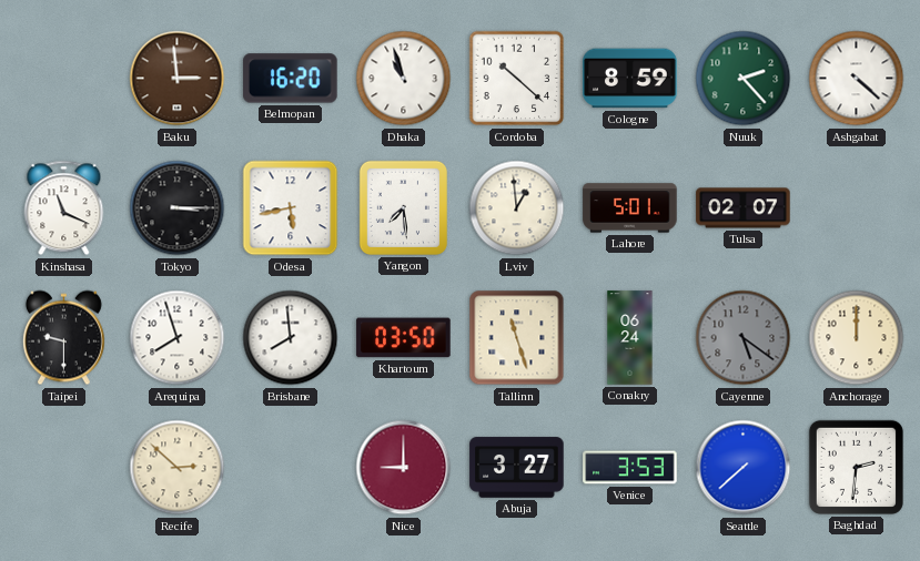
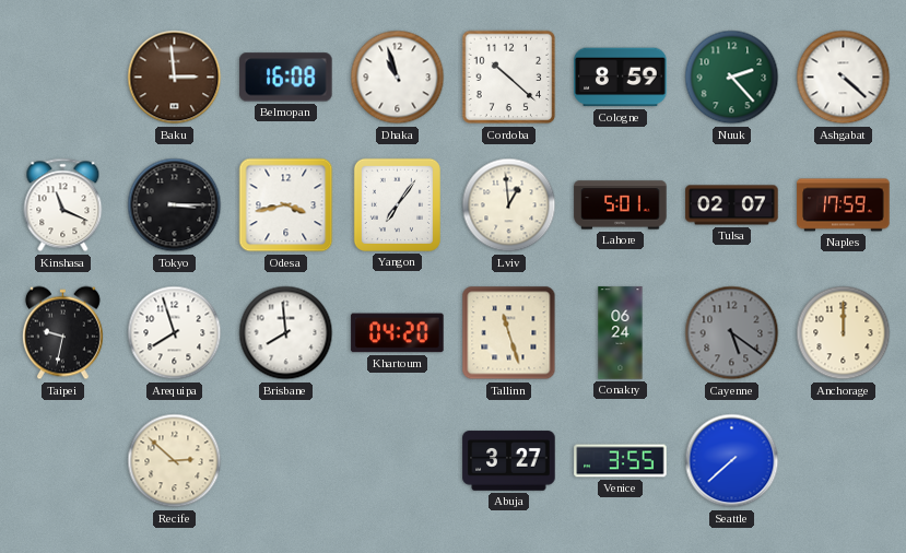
Belmopan: 16:20 -> 16:08 (286, 78)
Odesa: 5:43 -> 3:43 (286, 205)
Yangon: 7:29 -> 7:06 (397, 204)
Naples: none -> 17:59 (844, 205)
Taipei: 9:30 -> 9:32 (62, 333)
Khartoum: 03:50 -> 04:20 (398, 333)
Nice: 9:00 -> none (404, 468)
Venice: 3:53 -> 3:55 (621, 461)
Baghdad: 2:31 -> none (856, 467)
